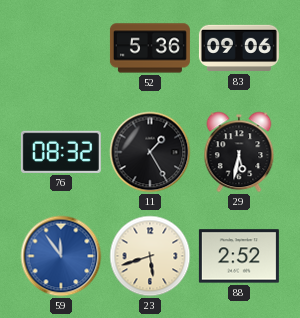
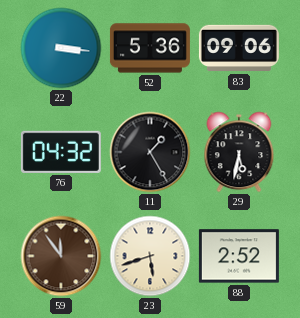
22: none -> 3:16 (61, 48)
76: 08:32 -> 04:32 (61, 152)
59 dial: blue -> brown (61, 256)
